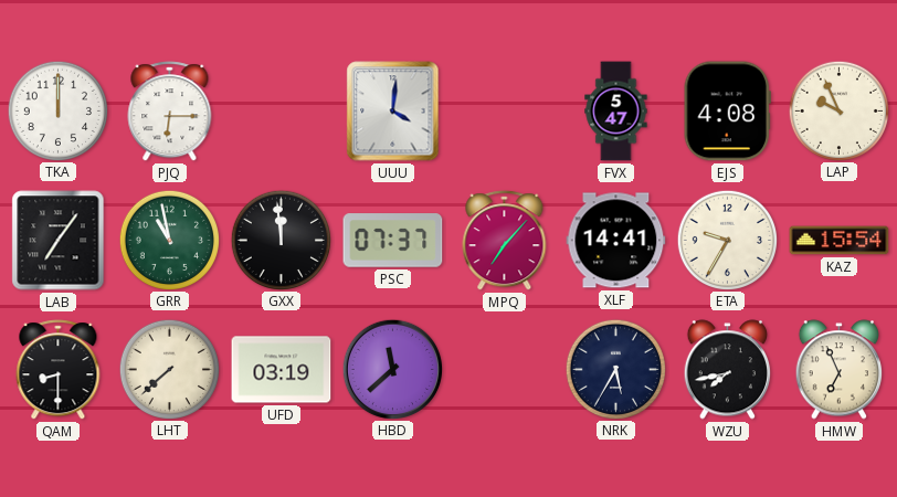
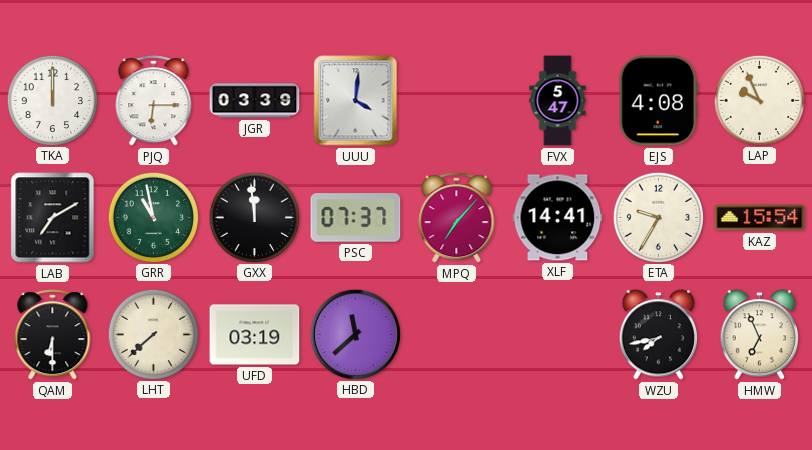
JGR: none -> 03:39 (255, 101)
LAB: 7:06 -> 7:10 (53, 218)
QAM: 8:30 -> 6:30 (53, 335)
NRK: 5:35 -> none (615, 369)
